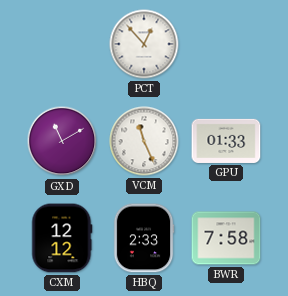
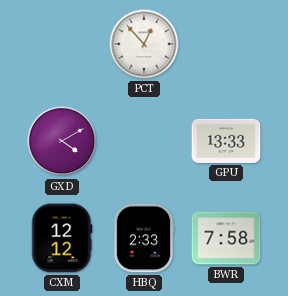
GXD: 11:10 -> 4:10 (62, 141)
VCM: 11:26 -> none (144, 141)
GPU: 01:33 -> 13:33 (226, 141)
